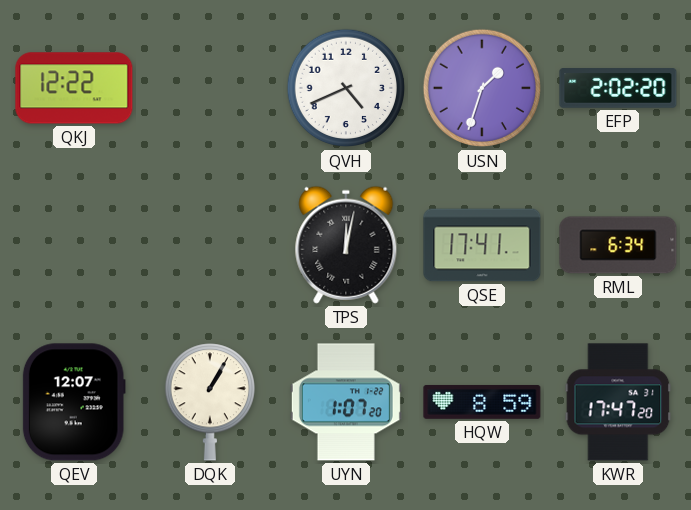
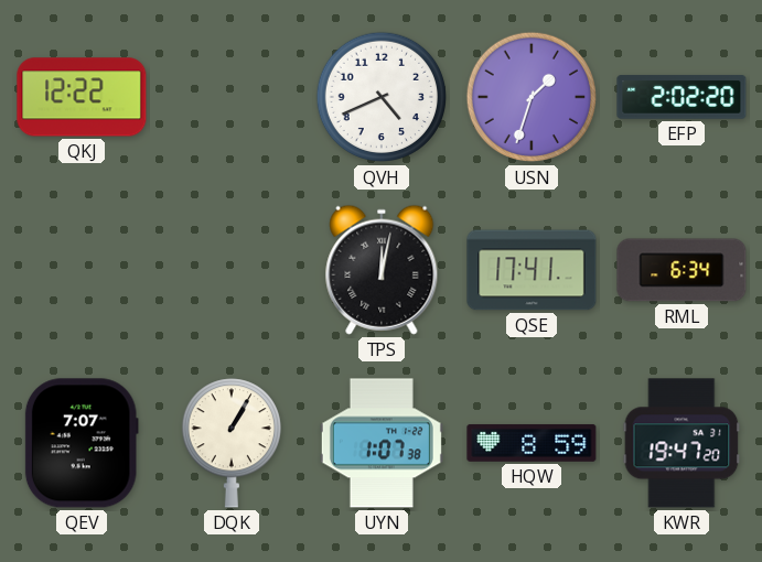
QEV: 12:07 -> 7:07 (82, 443)
UYN: 1:07:20 -> 1:07:38 (382, 443)
KWR: 17:47 -> 19:47 (681, 443)
